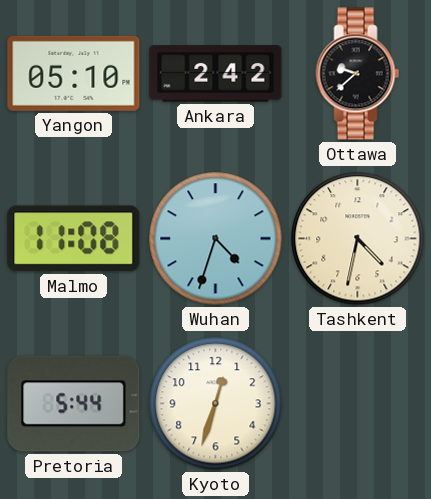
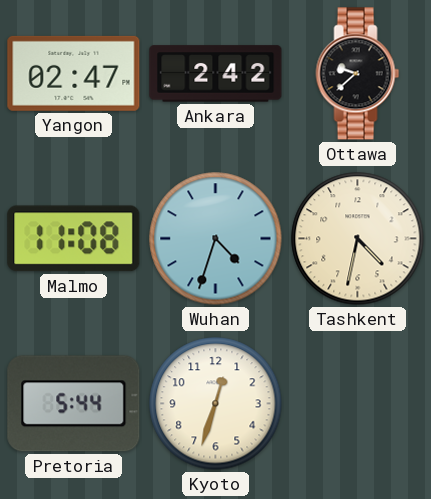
Yangon: 05:10 -> 02:47 (74, 73)
